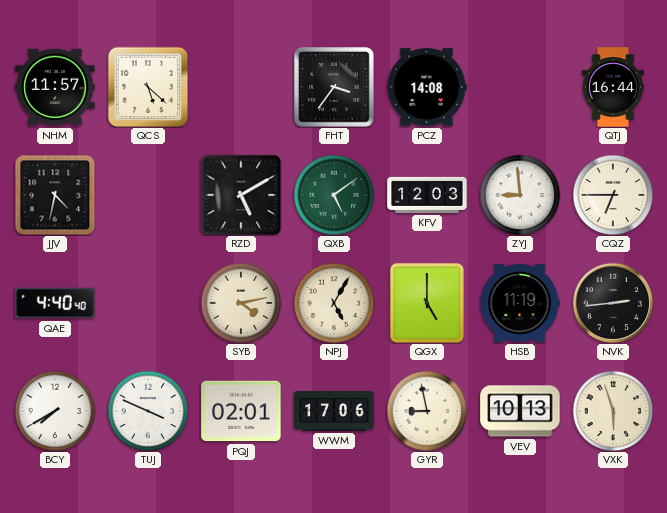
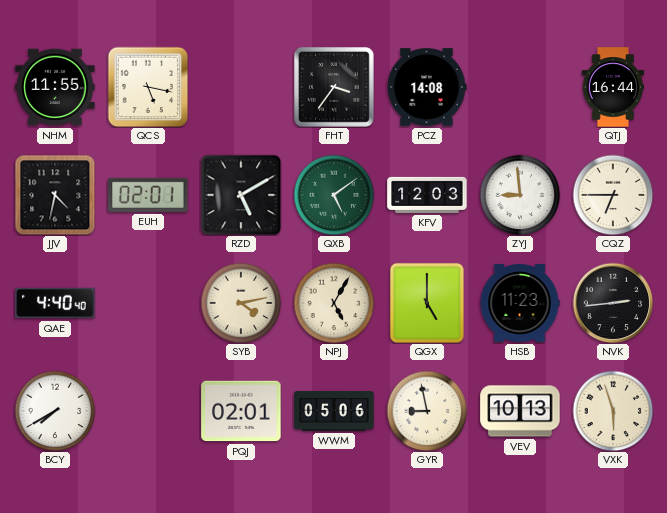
NHM: 11:57 -> 11:55 (55, 87)
QCS: 5:22 -> 5:17 (148, 87)
EUH: none -> 02:01 (148, 195)
HSB: 11:19 -> 11:23 (520, 303)
TUJ: 3:49 -> none (148, 411)
WWM: 17:06 -> 05:06 (334, 411)
